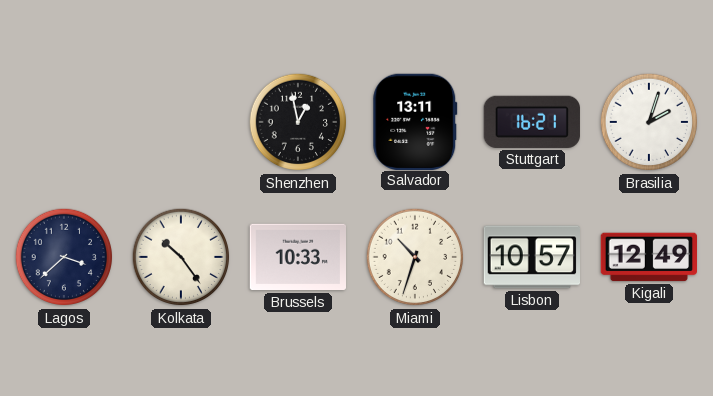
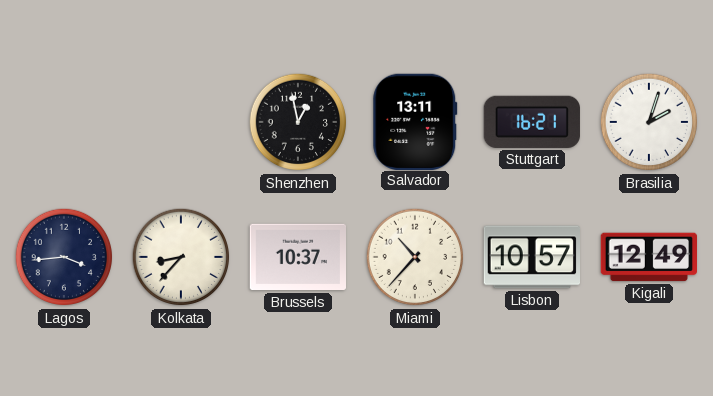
Lagos: 3:38 -> 3:44 (64, 257)
Kolkata: 10:24 -> 8:37 (181, 257)
Brussels: 10:33 -> 10:37 (298, 257)
Miami: 10:33 -> 10:37 (415, 257)
